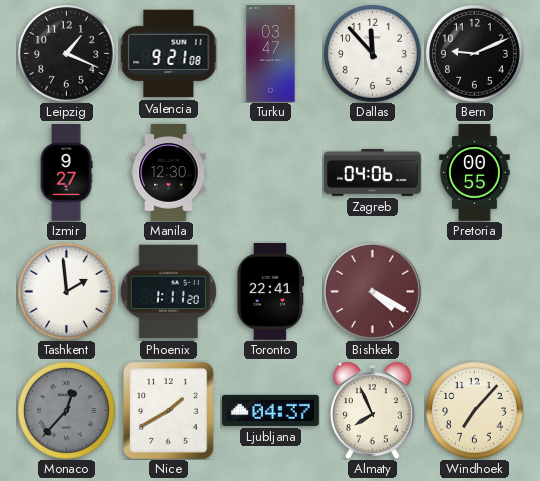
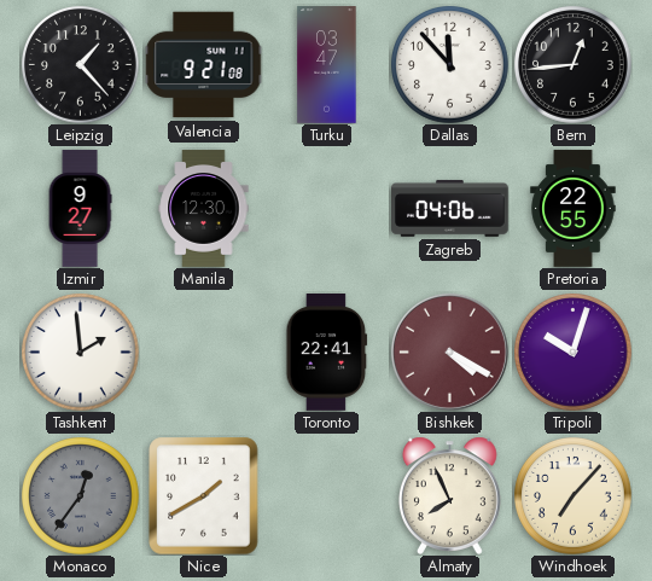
Leipzig: 1:19 -> 1:23 (81, 65)
Bern: 9:11 -> 12:44 (574, 65)
Pretoria: 00:55 -> 22:55 (574, 209)
Phoenix: 1:11 -> none (168, 292)
Tripoli: none -> 10:03 (574, 353)
Monaco: 12:37 -> 12:36 (81, 496)
Ljubljana: 04:37 -> none (271, 410)
